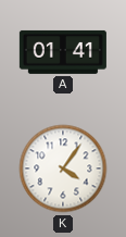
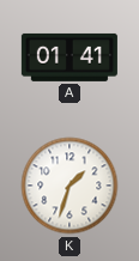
K: 4:06 -> 1:33 (69, 186)
